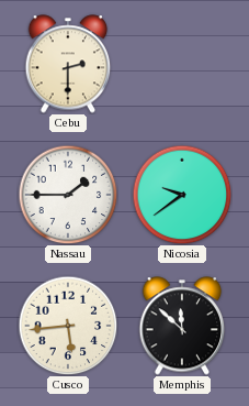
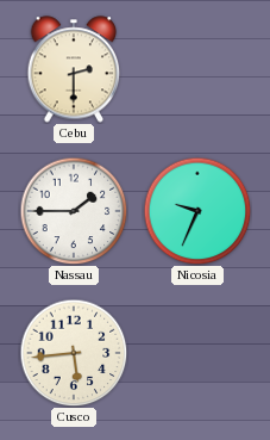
Nicosia: 9:39 -> 9:34 (197, 211)
Memphis: 11:52 -> none (182, 326)
